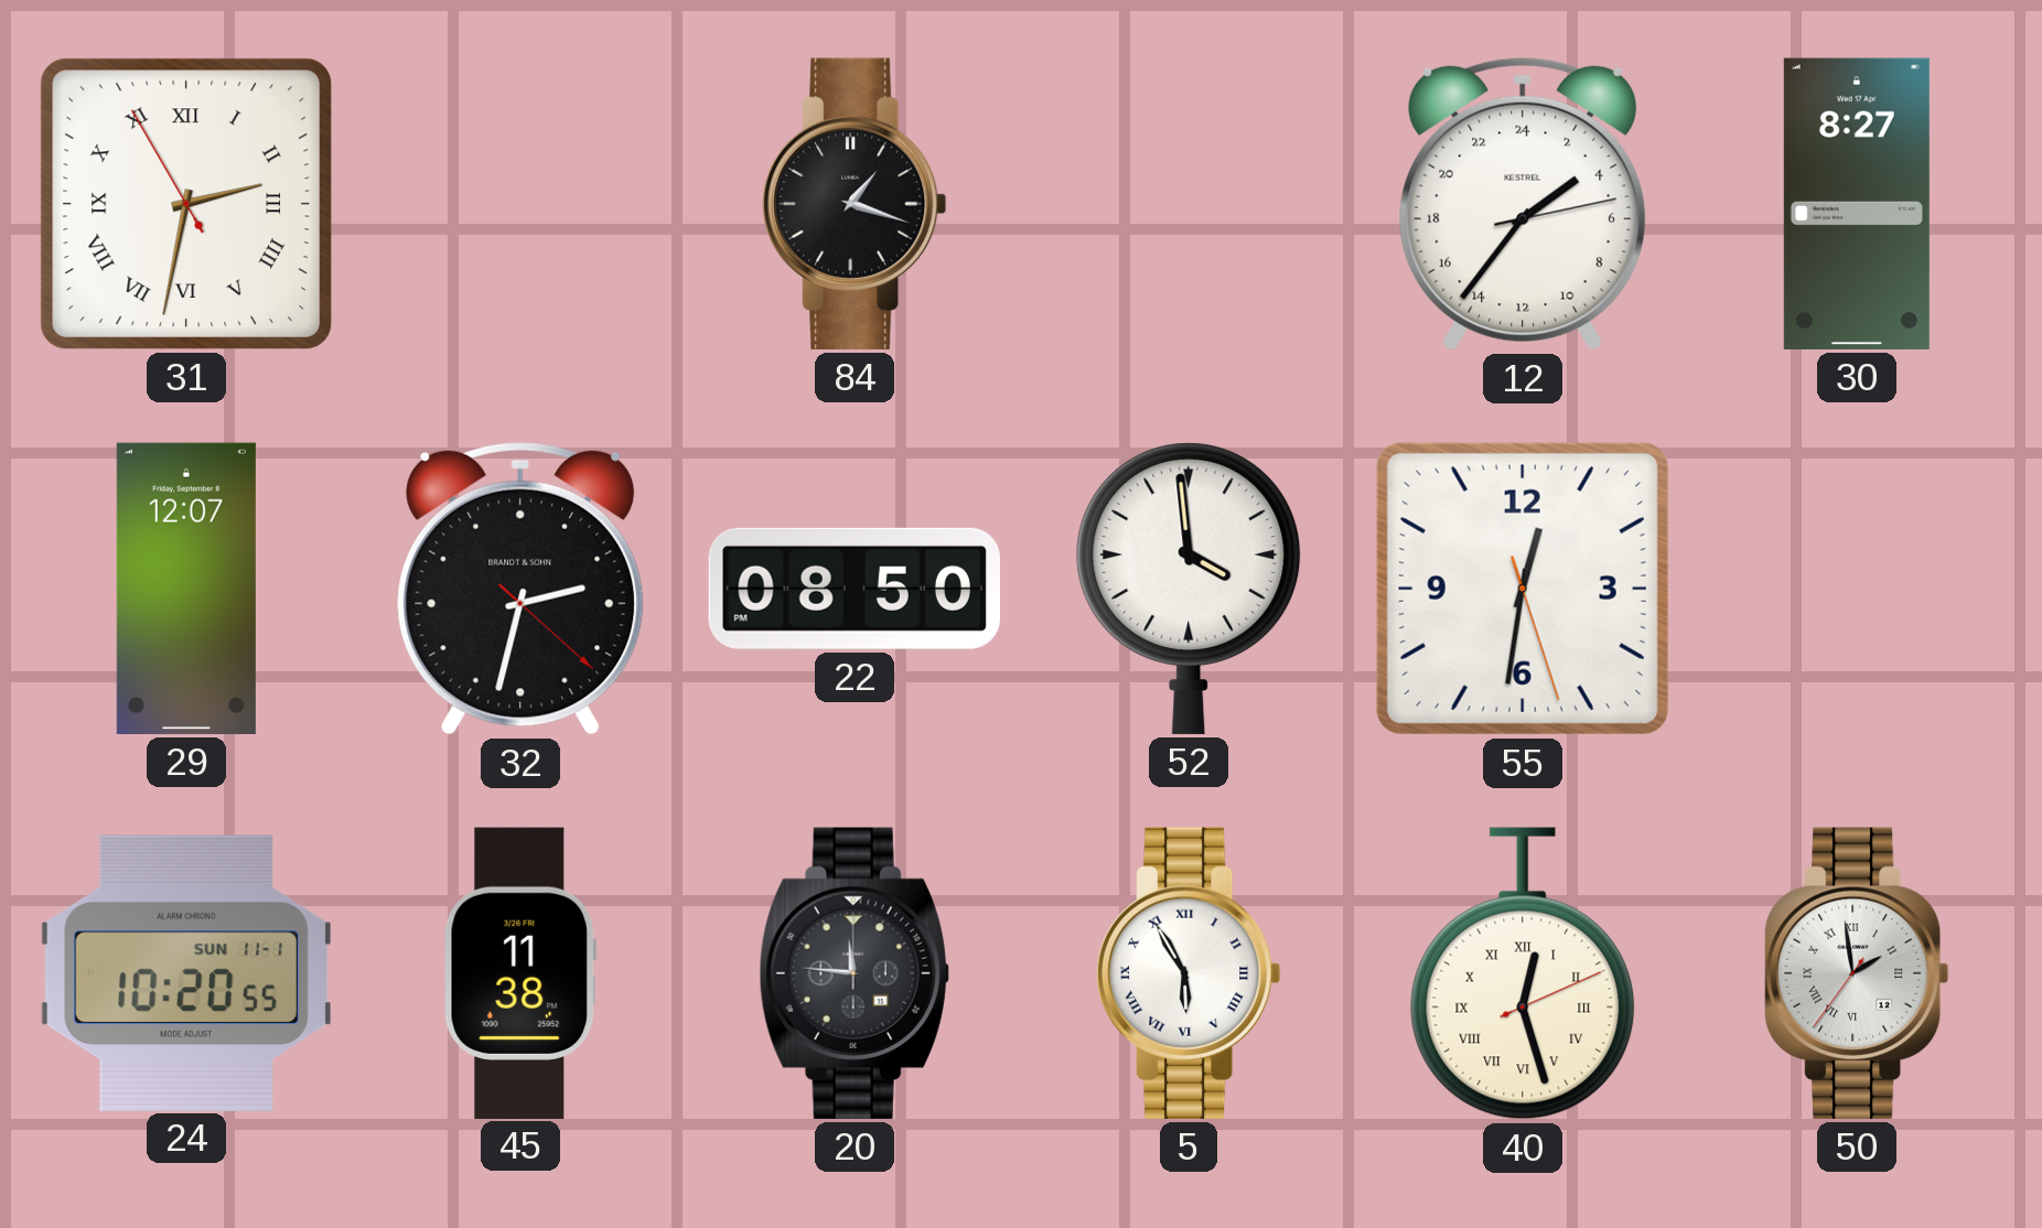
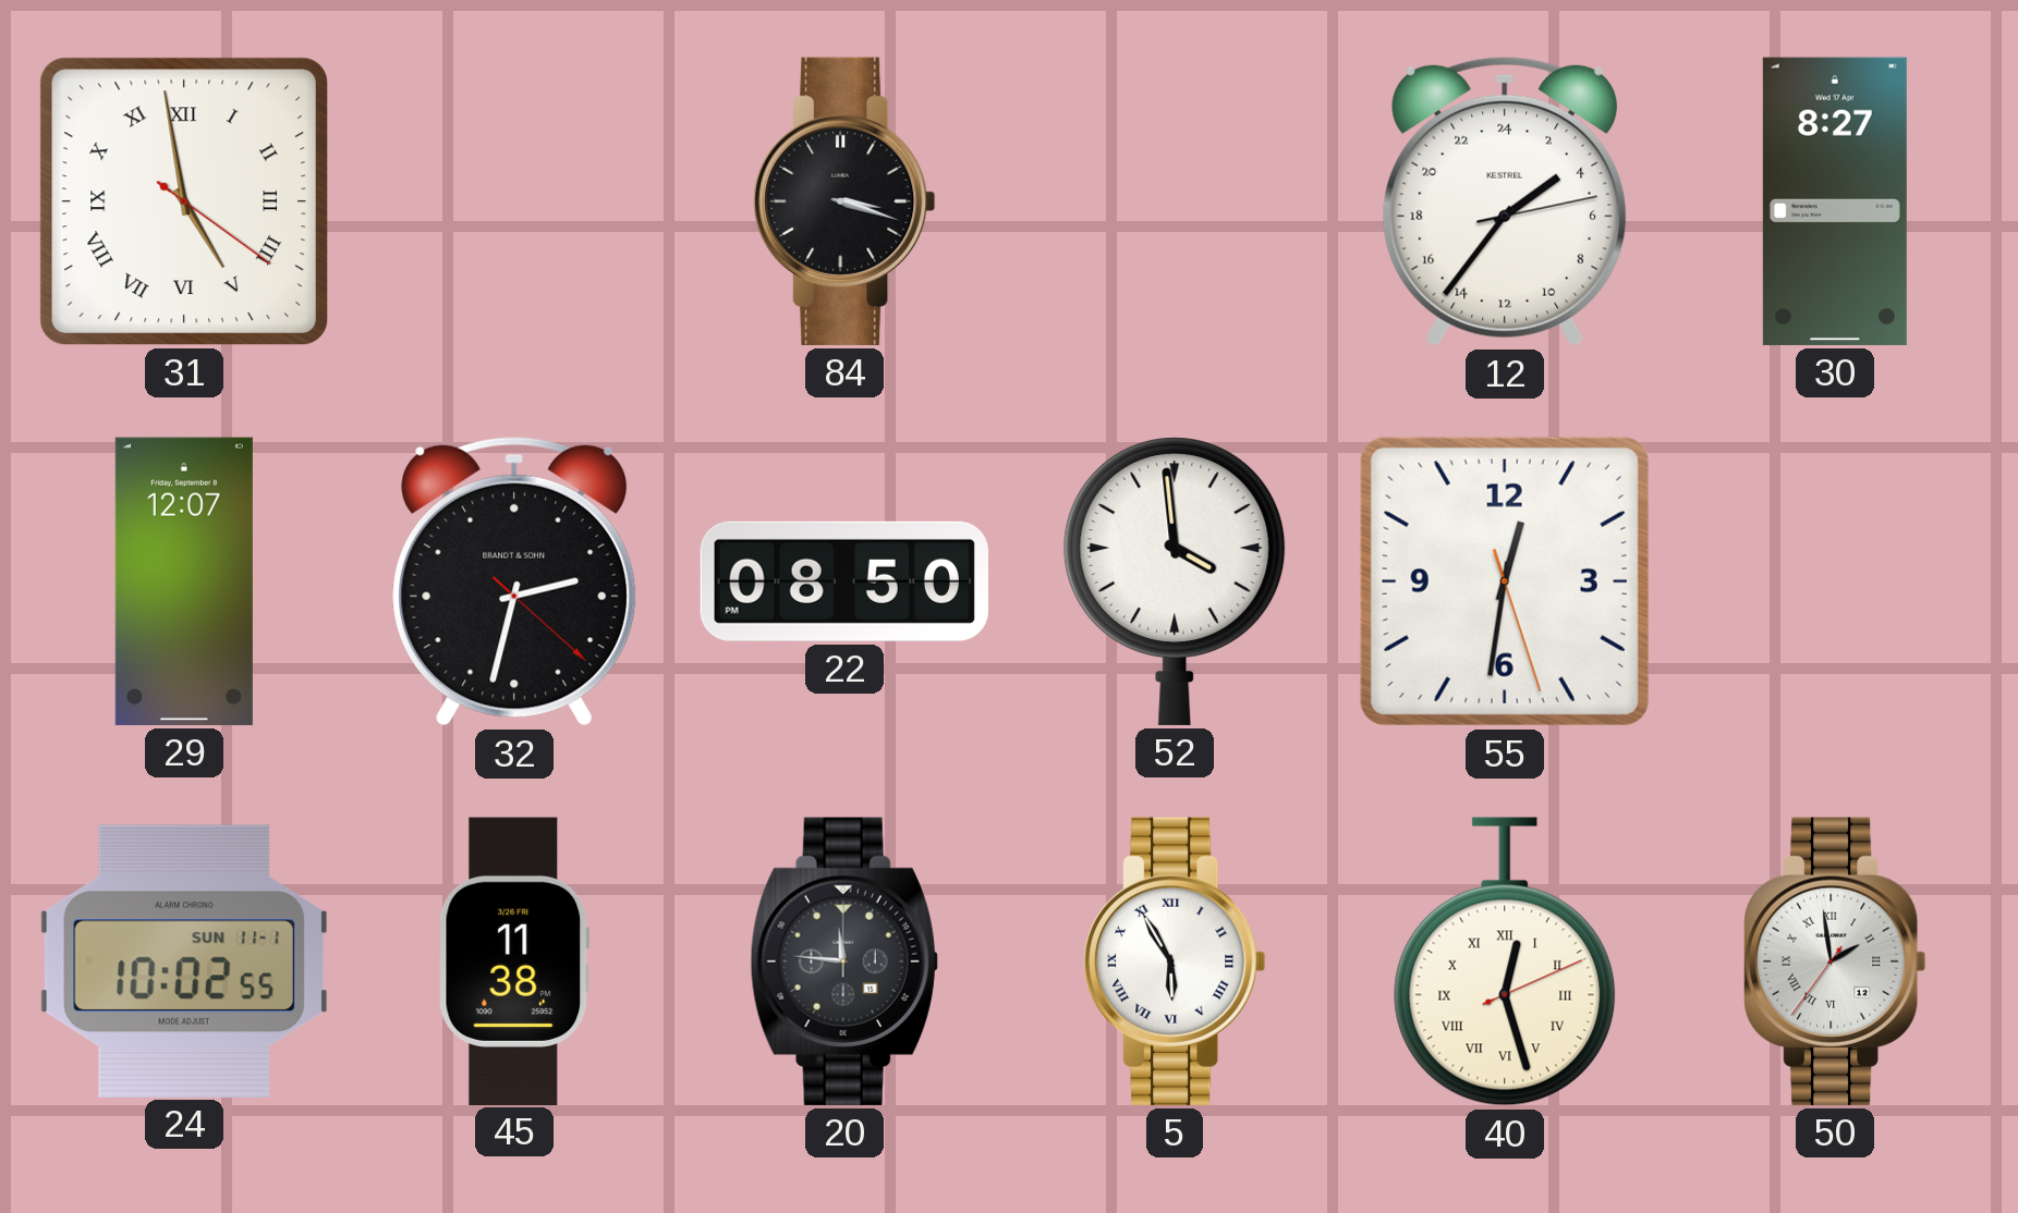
31: 2:31 -> 4:58 (184, 201)
84: 1:18 -> 3:18 (846, 201)
24: 10:20 -> 10:02 (184, 960)
